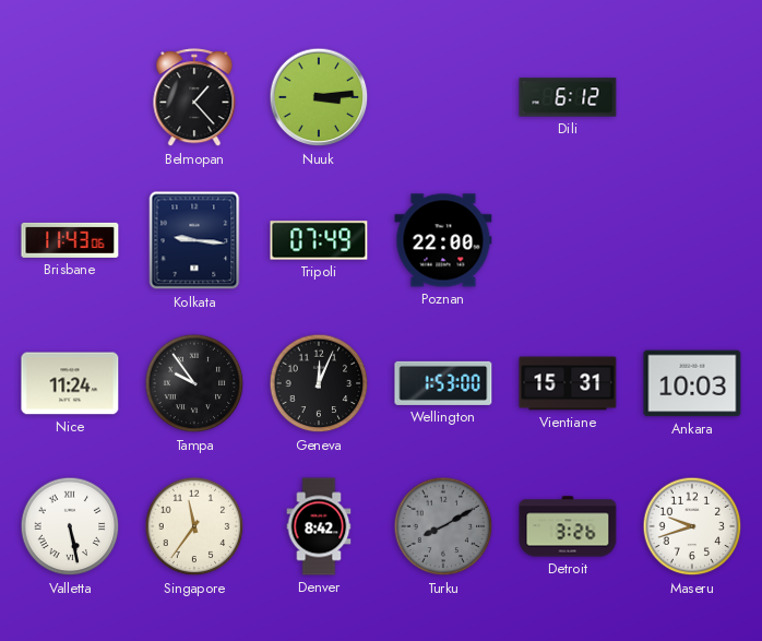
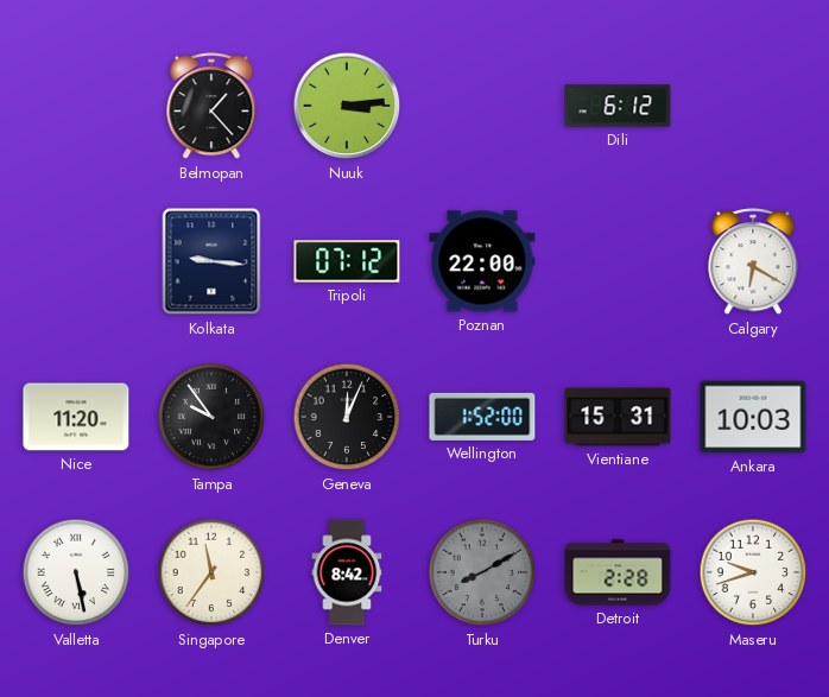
Brisbane: 11:43 -> none (70, 240)
Tripoli: 07:49 -> 07:12 (347, 261)
Calgary: none -> 6:20 (753, 262)
Nice: 11:24 -> 11:20 (76, 417)
Wellington: 1:53 -> 1:52 (482, 417)
Detroit: 3:26 -> 2:28 (618, 572)
